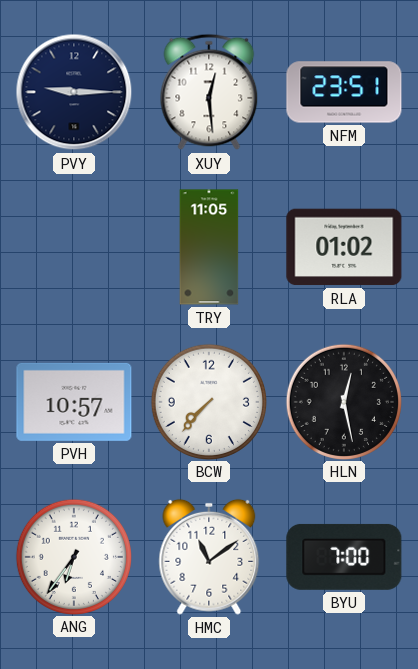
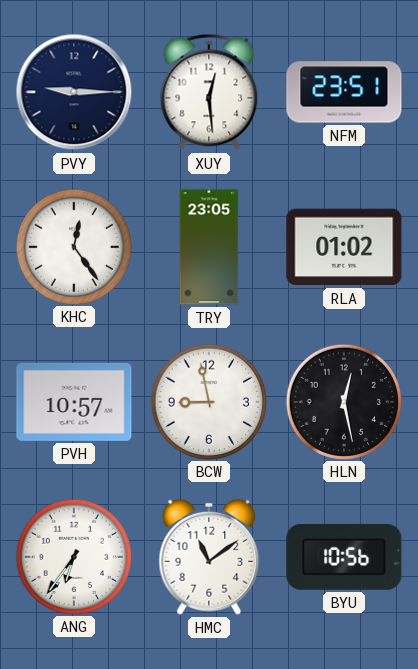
KHC: none -> 12:24 (73, 246)
TRY: 11:05 -> 23:05 (209, 247)
BCW: 7:37 -> 8:58 (208, 401)
BYU: 7:00 -> 10:56 (344, 557)
